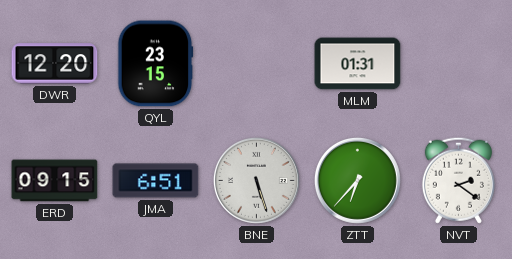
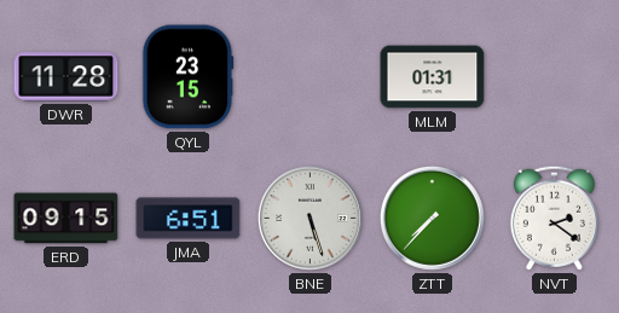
DWR: 12:20 -> 11:28 (66, 77)
ZTT: 6:37 -> 7:37 (432, 218)
